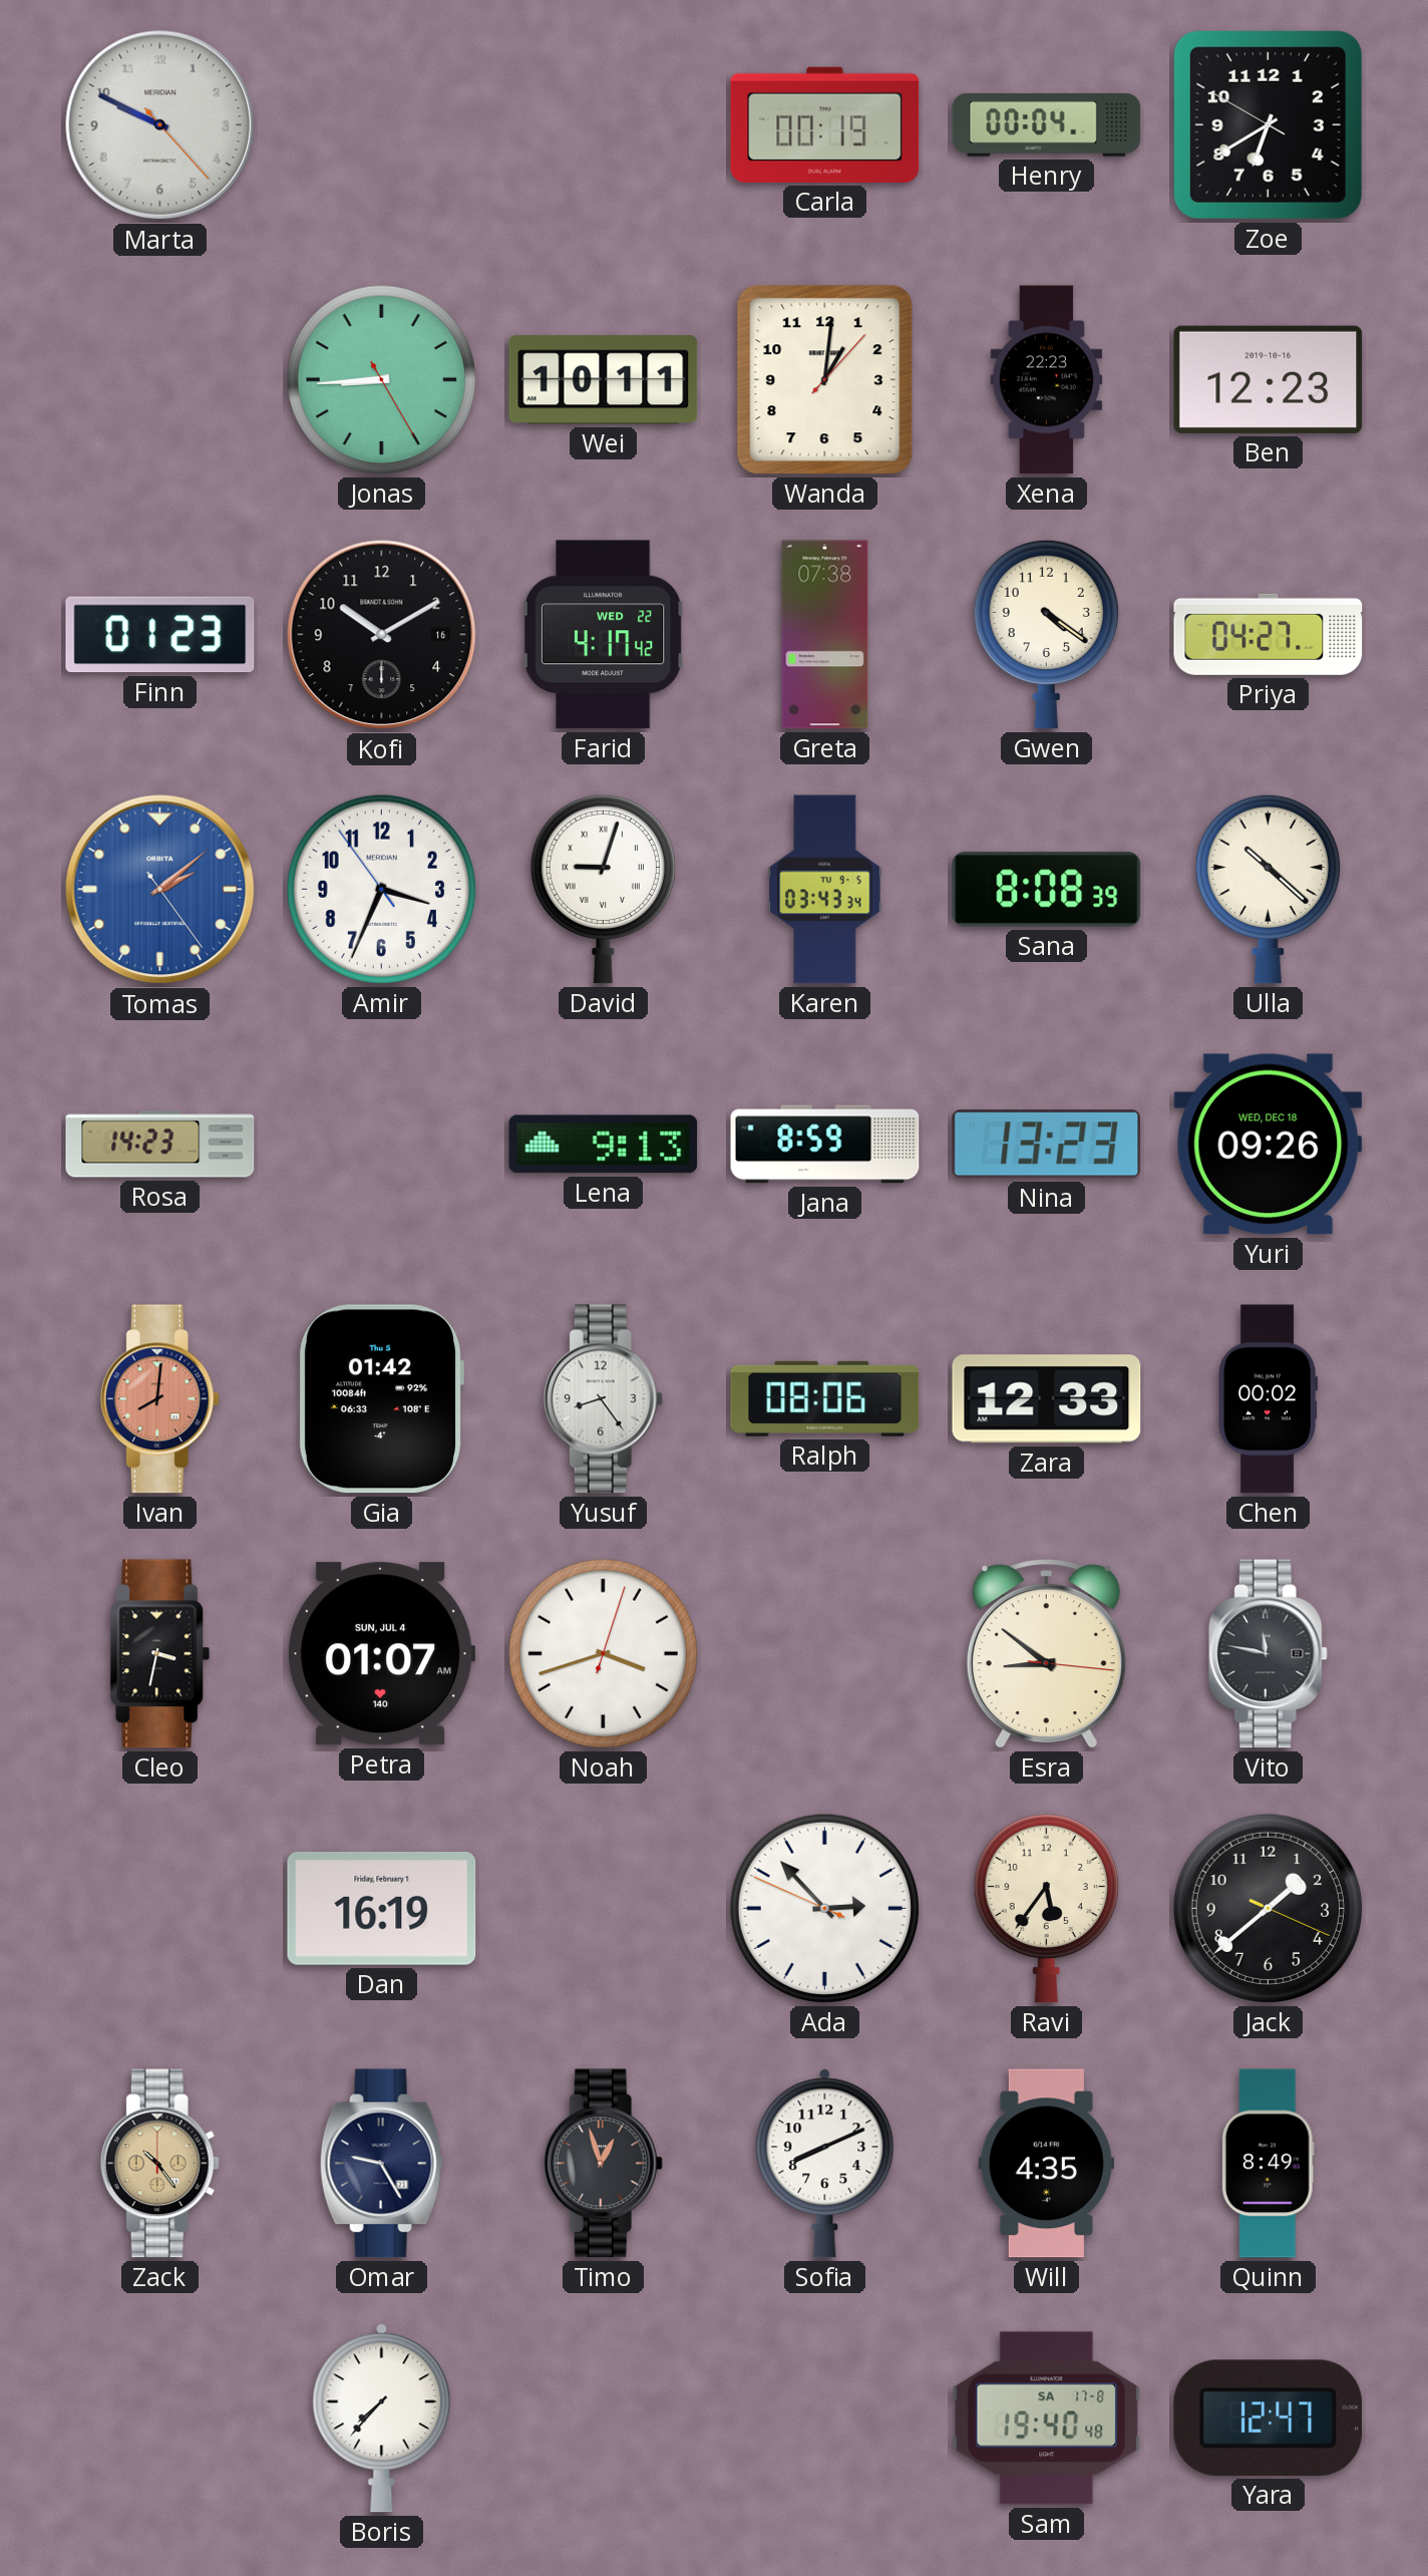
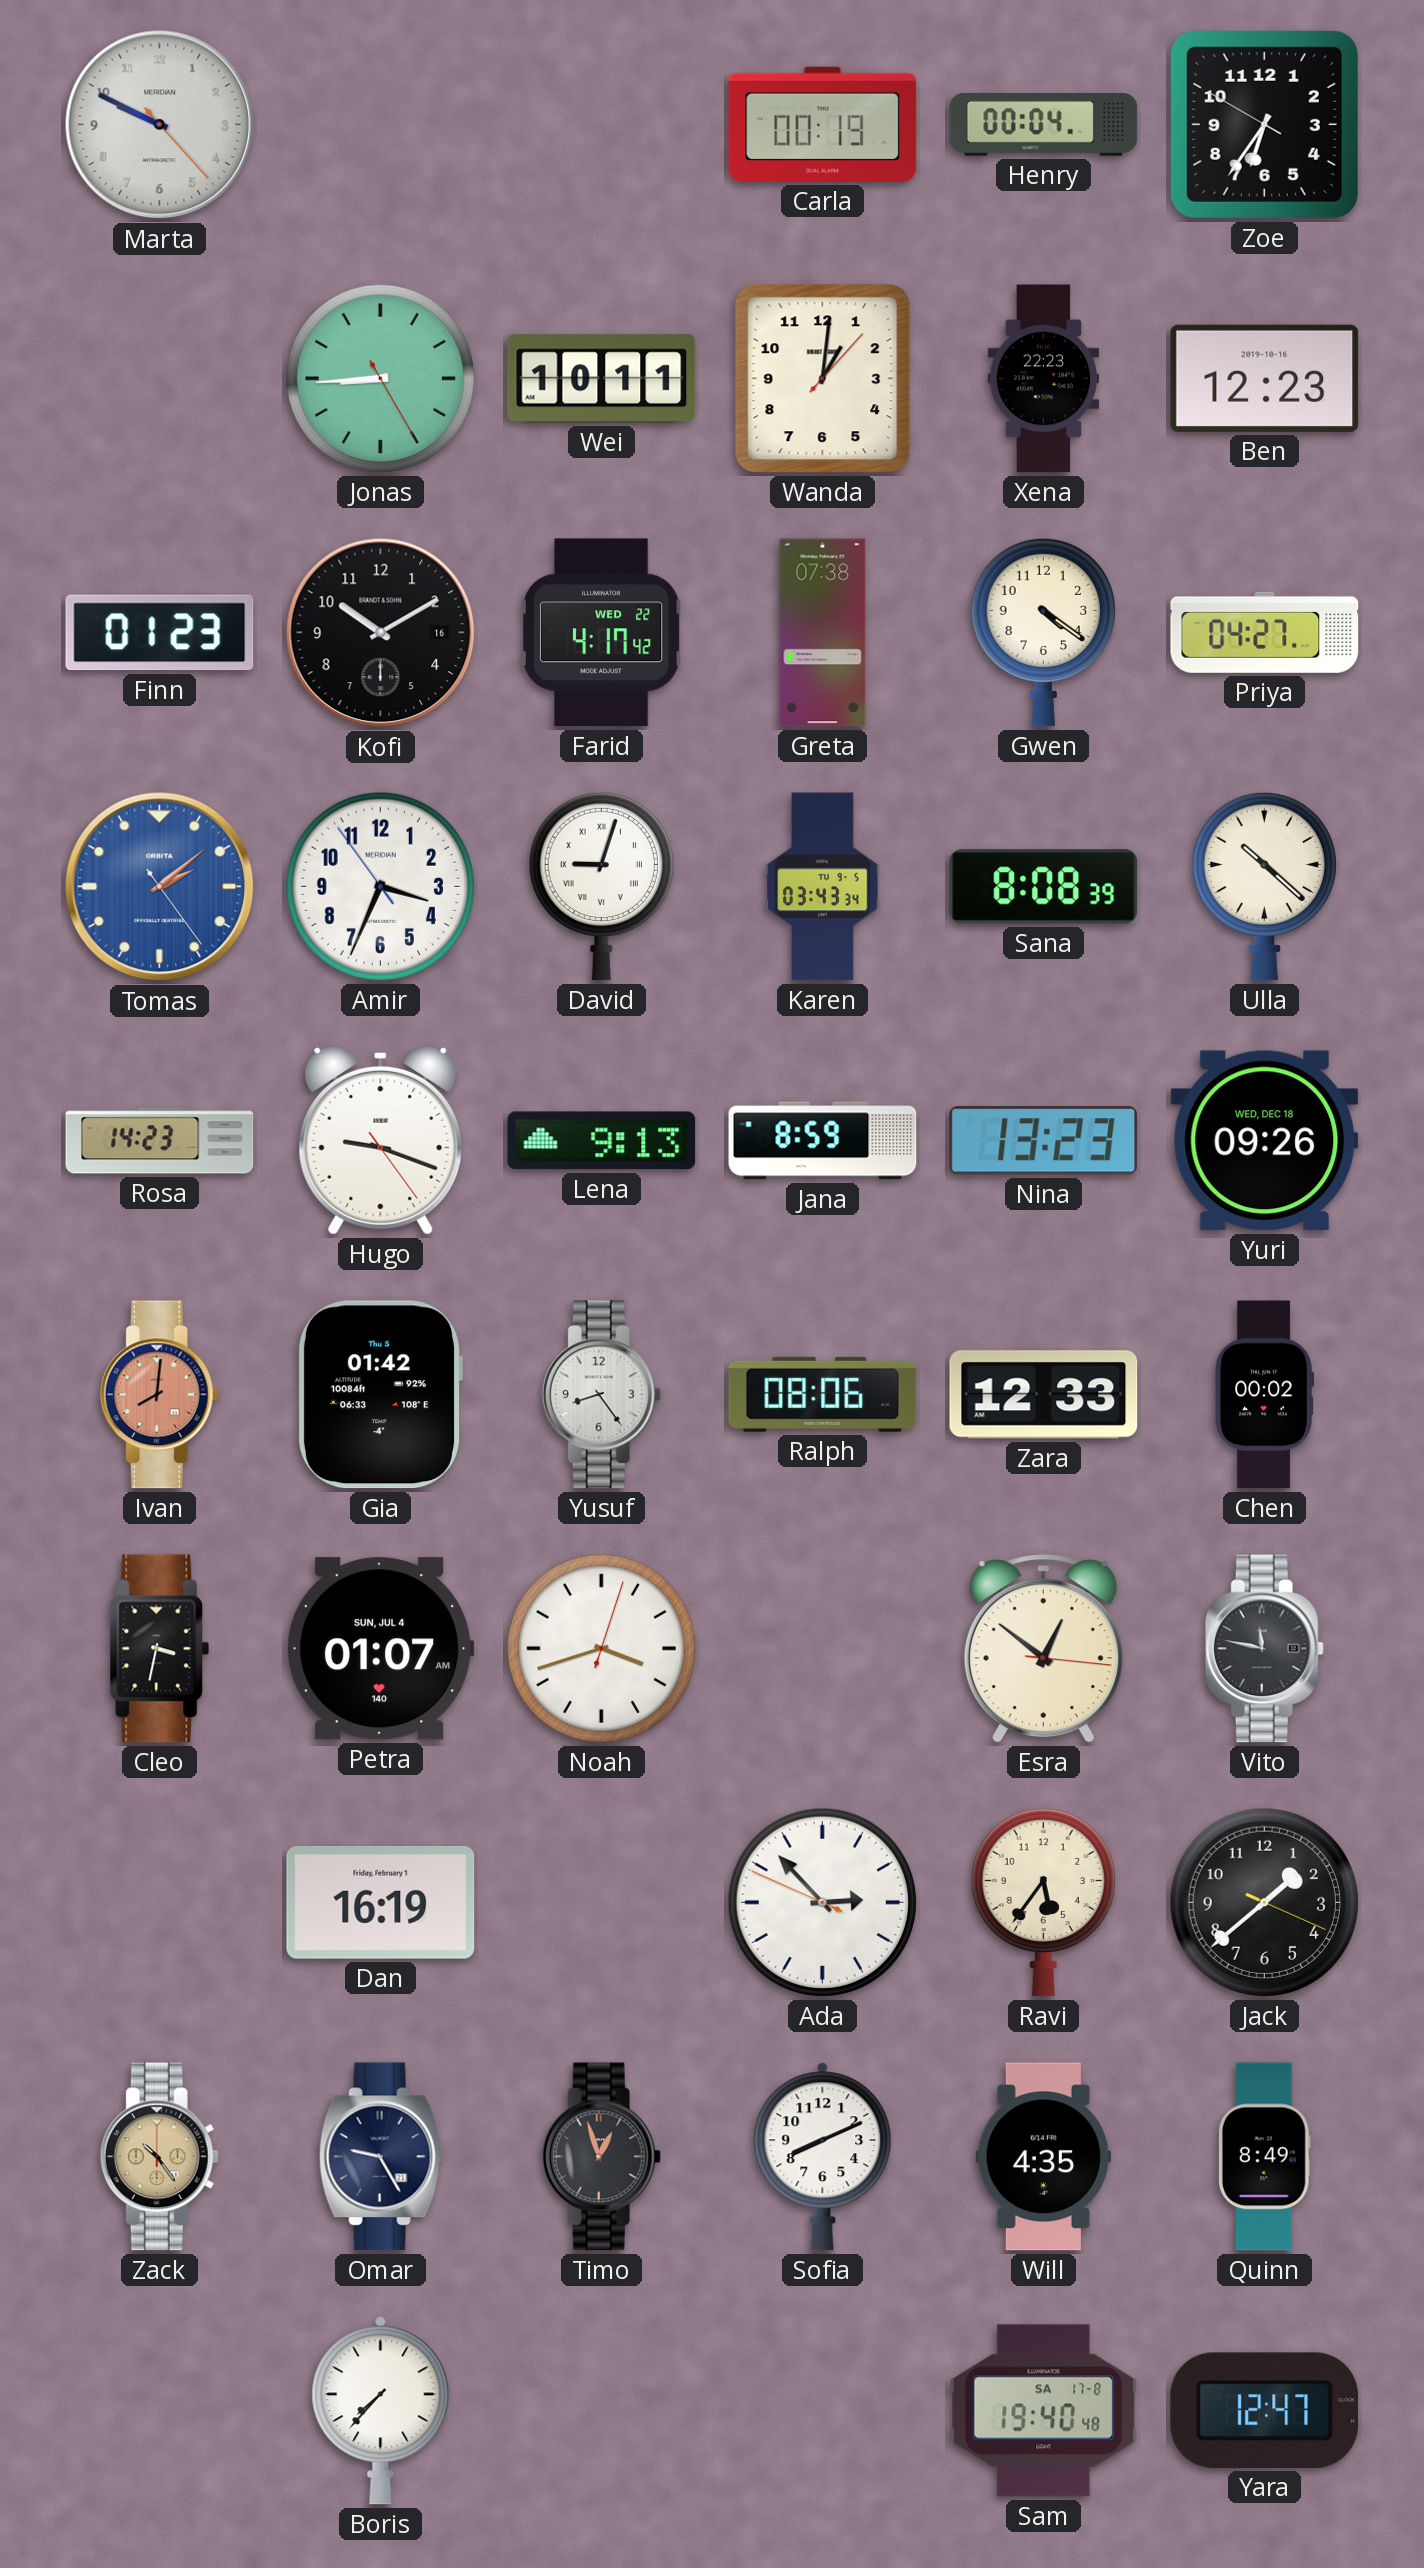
Zoe: 6:39 -> 6:35 (1264, 124)
Hugo: none -> 9:18 (381, 1140)
Esra: 8:51 -> 12:51 (1043, 1649)
